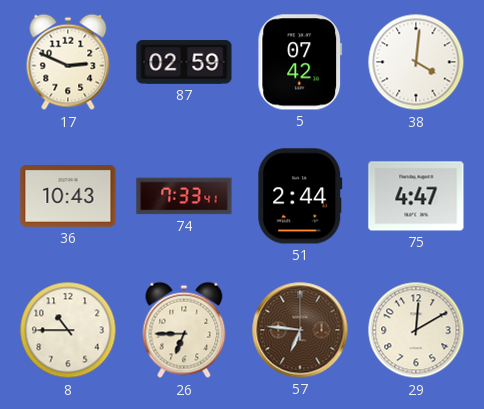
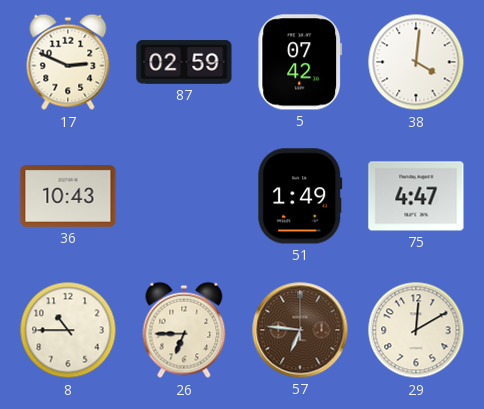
74: 7:33 -> none (184, 196)
51: 2:44 -> 1:49 (300, 196)
